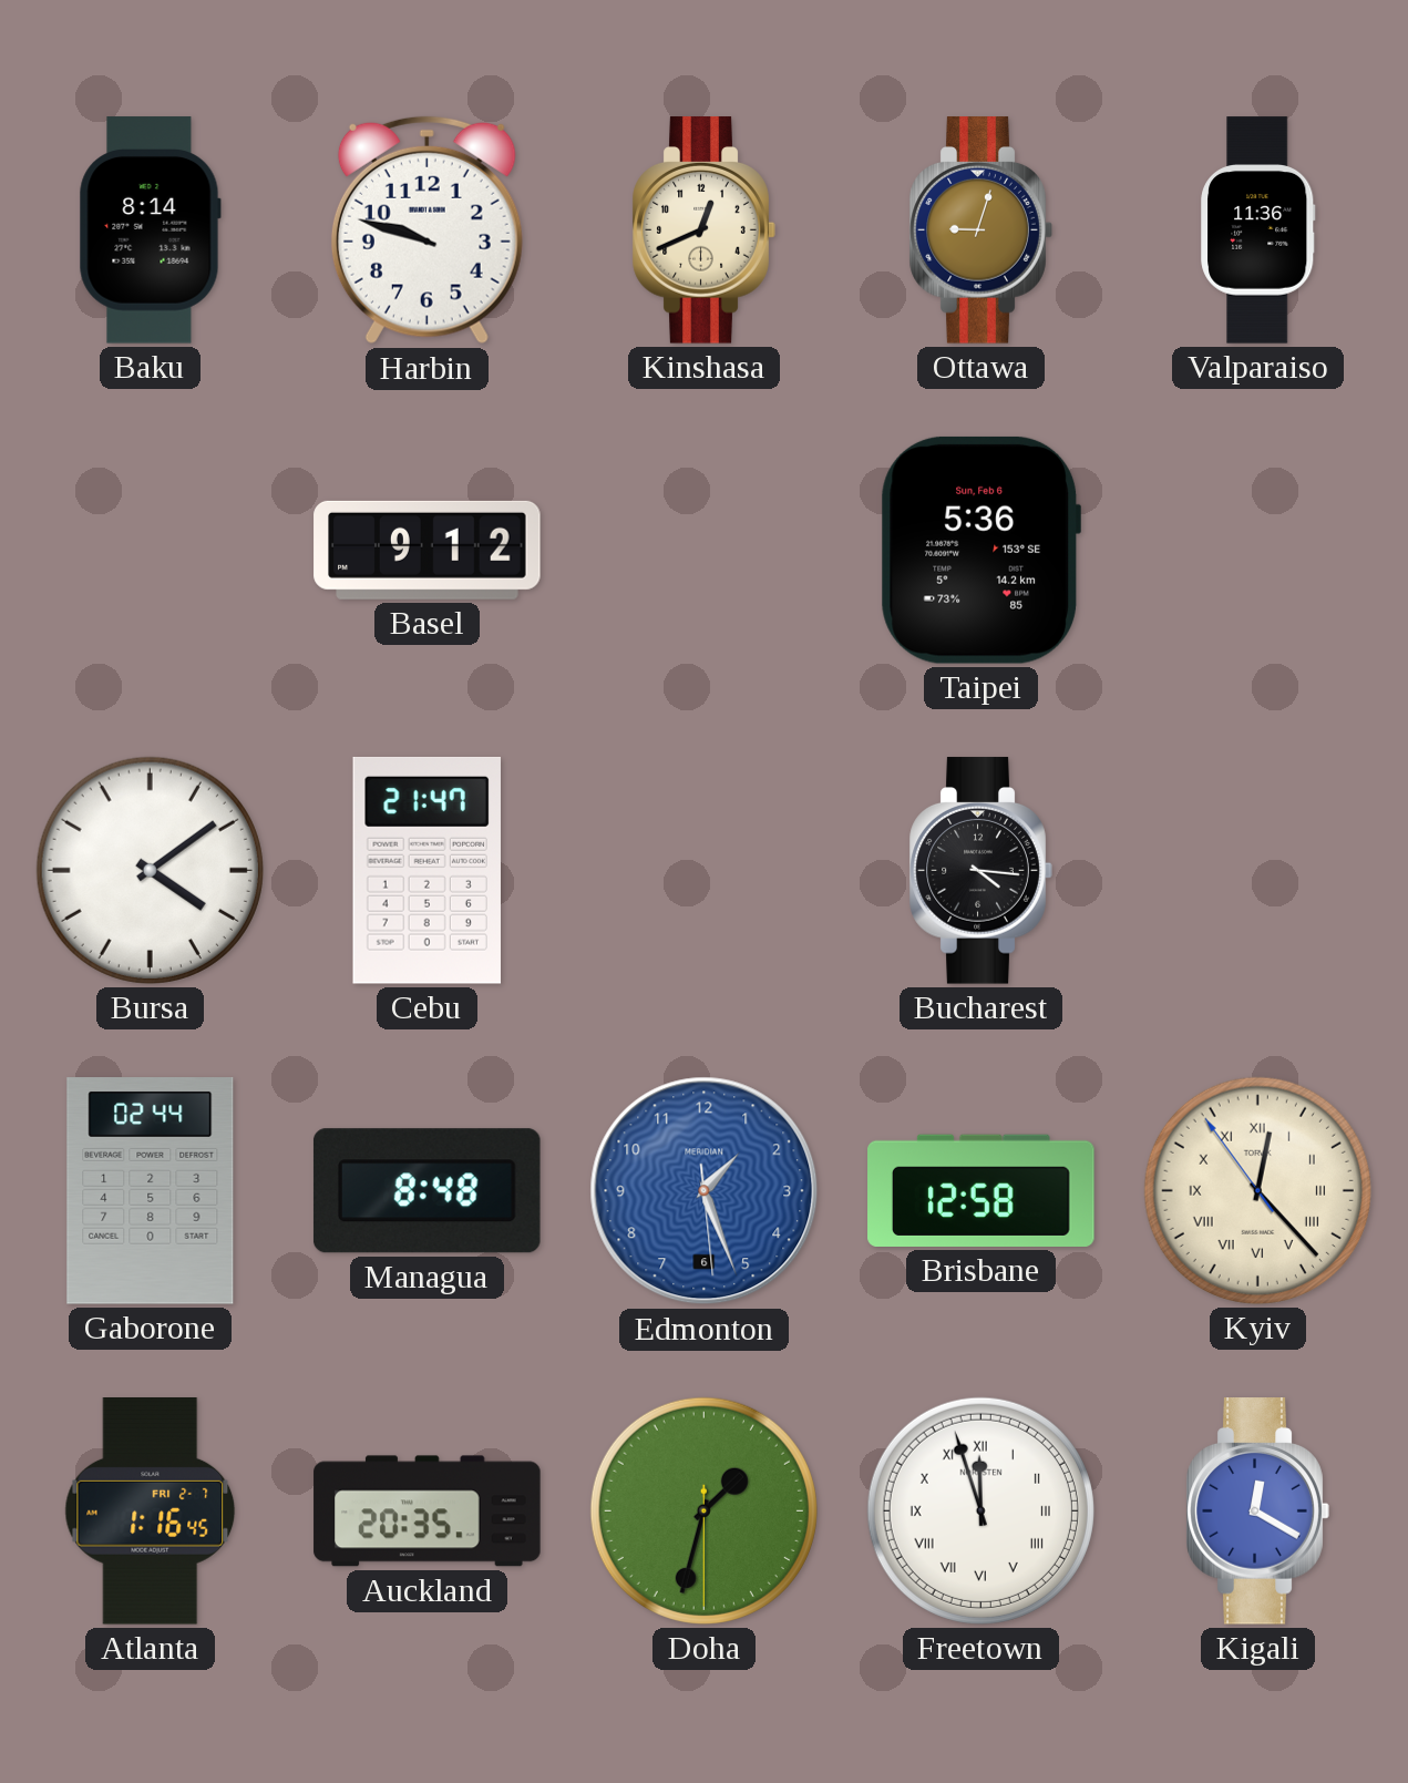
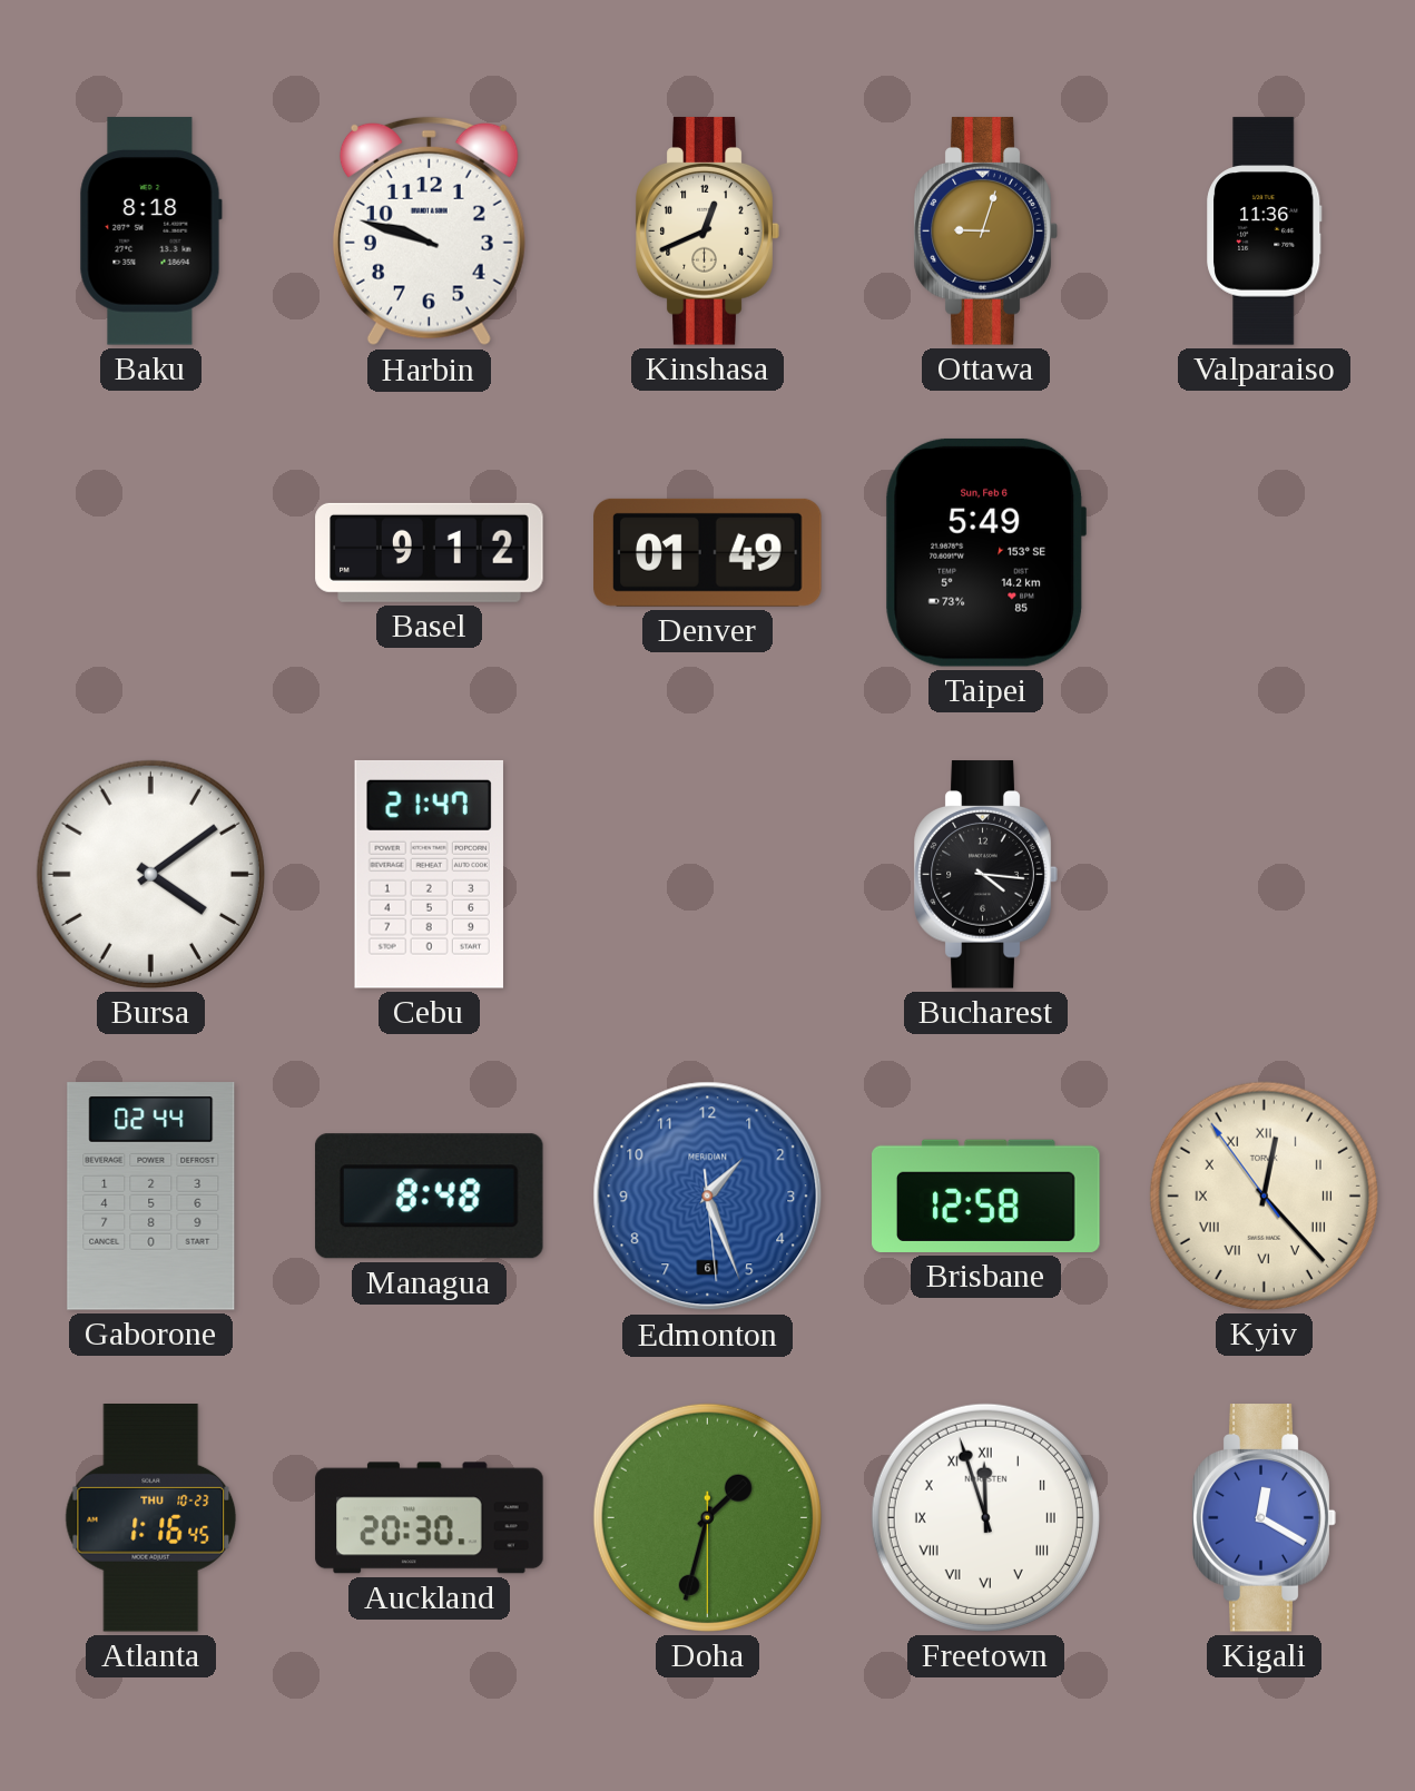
Baku: 8:14 -> 8:18 (150, 232)
Denver: none -> 01:49 (708, 552)
Taipei: 5:36 -> 5:49 (985, 552)
Atlanta date: FRI 2-7 -> THU 10-23 (151, 1518)
Auckland: 20:35 -> 20:30 (430, 1518)
